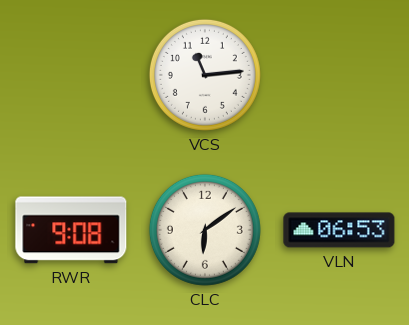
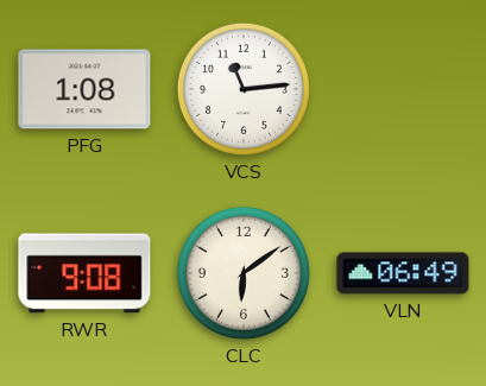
PFG: none -> 1:08 (84, 89)
VLN: 06:53 -> 06:49 (403, 273)
